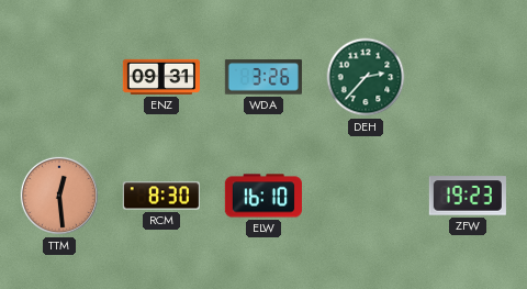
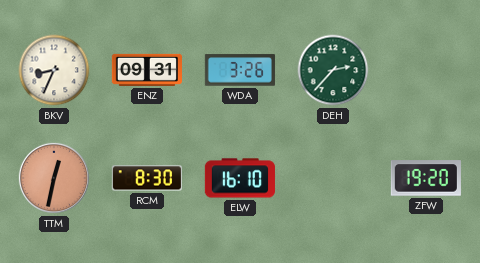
BKV: none -> 8:34 (54, 70)
TTM: 12:29 -> 12:32 (54, 178)
ZFW: 19:23 -> 19:20 (426, 178)
